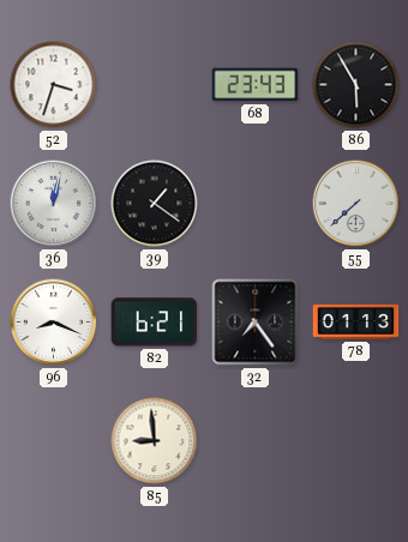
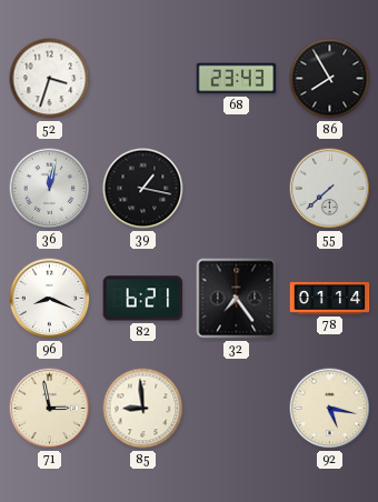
86: 5:55 -> 7:55 (330, 79)
39: 1:21 -> 1:17 (143, 189)
78: 01:13 -> 01:14 (330, 298)
71: none -> 2:58 (50, 409)
92: none -> 5:17 (330, 409)
